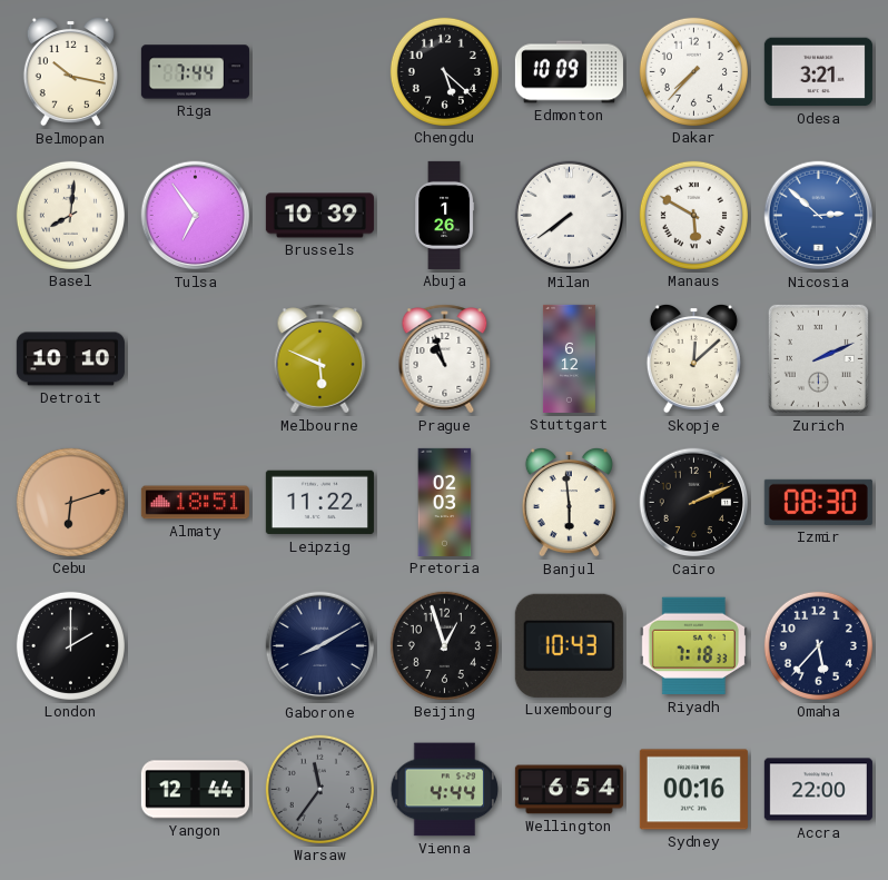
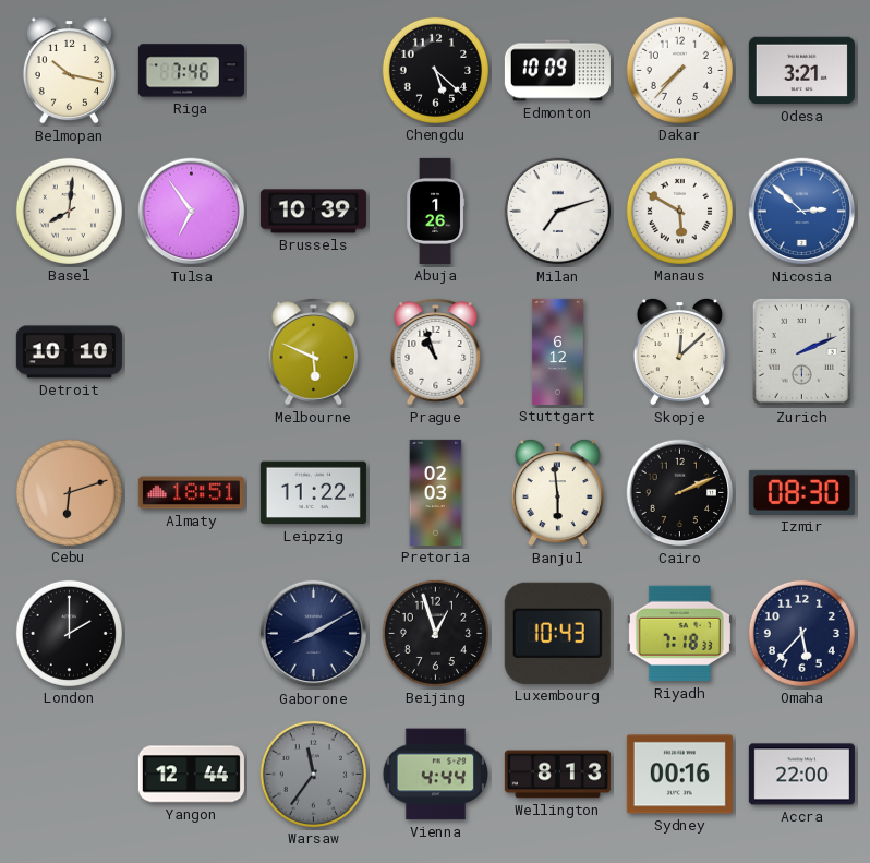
Riga: 7:44 -> 7:46 (191, 71)
Milan: 7:39 -> 7:12 (558, 212)
Wellington: 6:54 -> 8:13 (557, 775)
